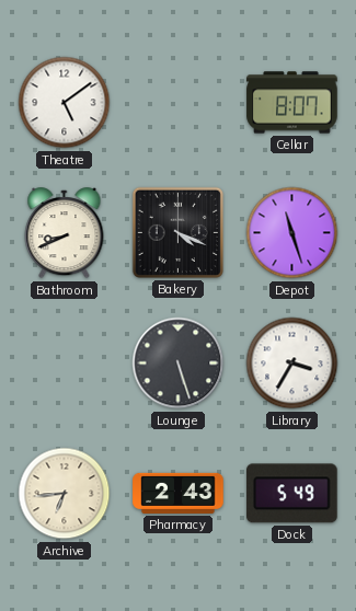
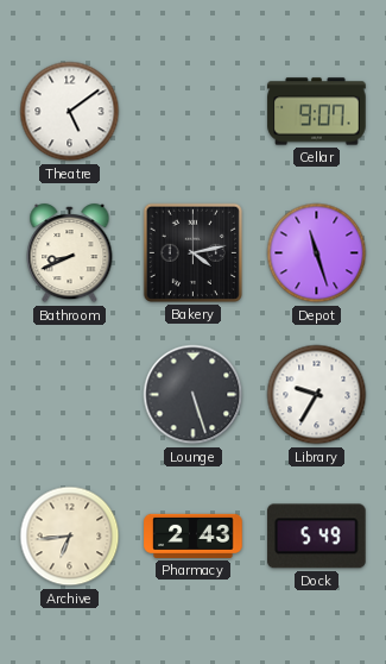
Cellar: 8:07 -> 9:07 (317, 112)
Bakery: 4:19 -> 4:13 (192, 252)
Library: 3:35 -> 9:35 (317, 395)
